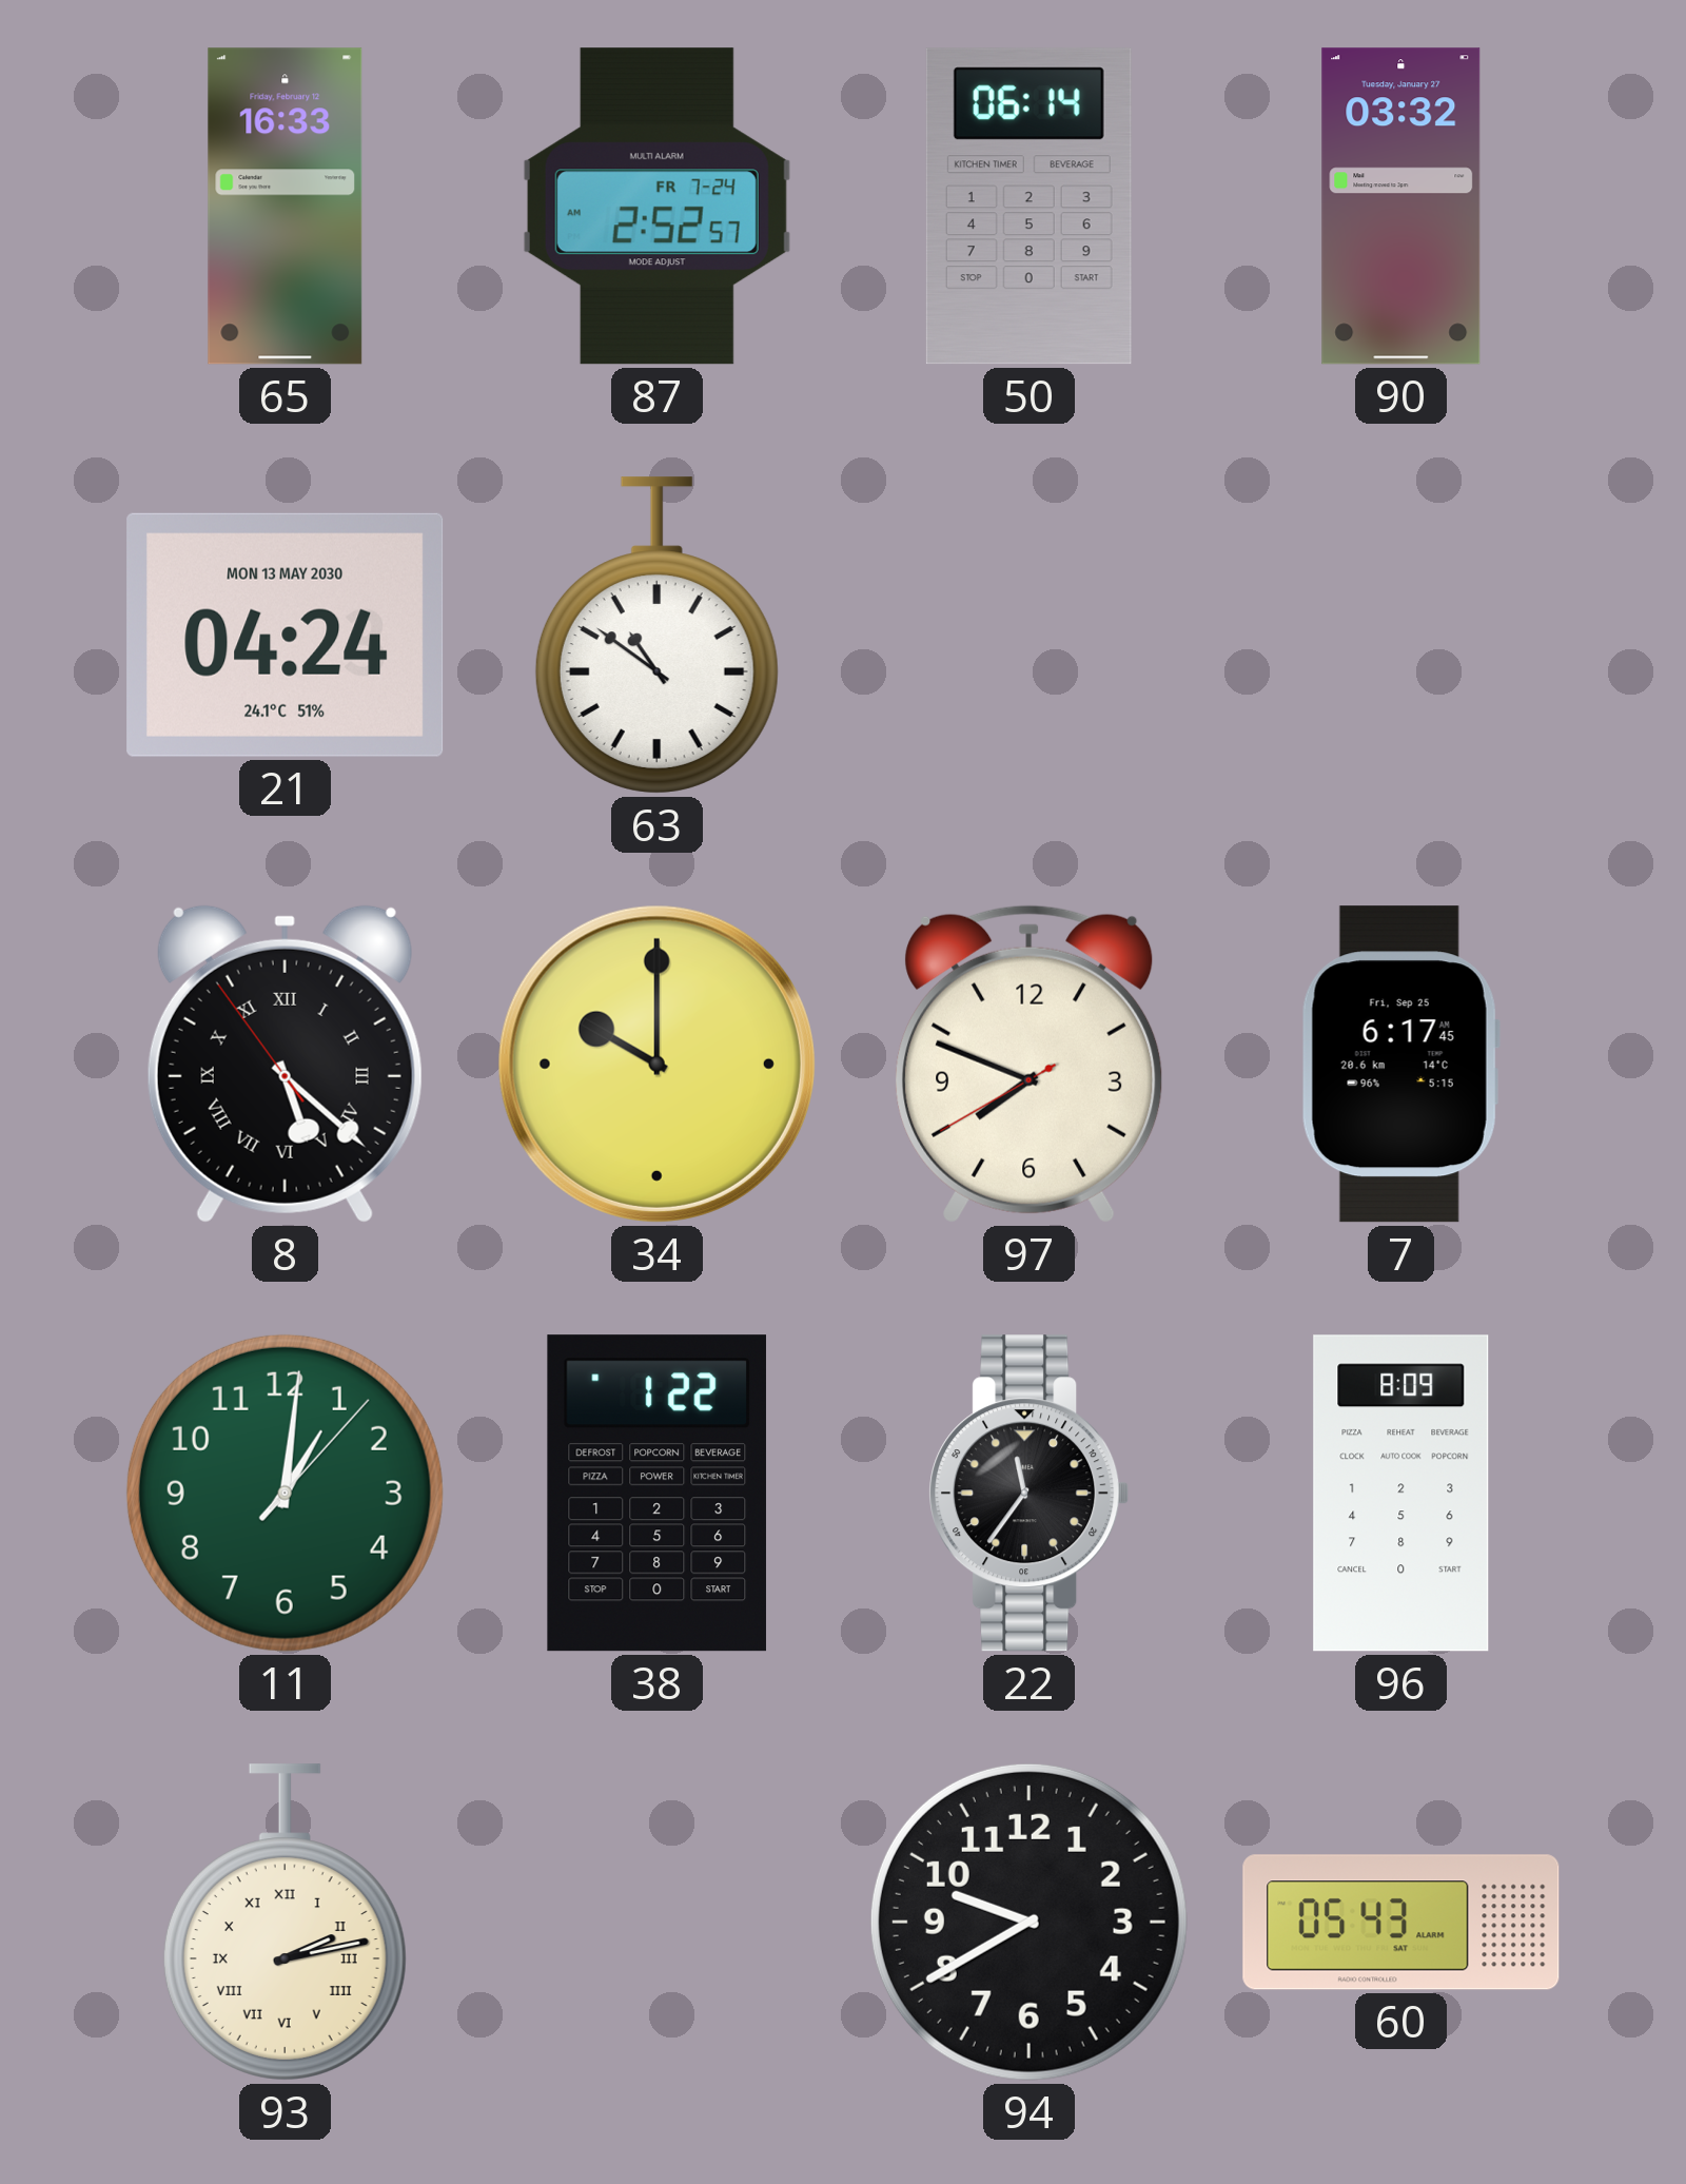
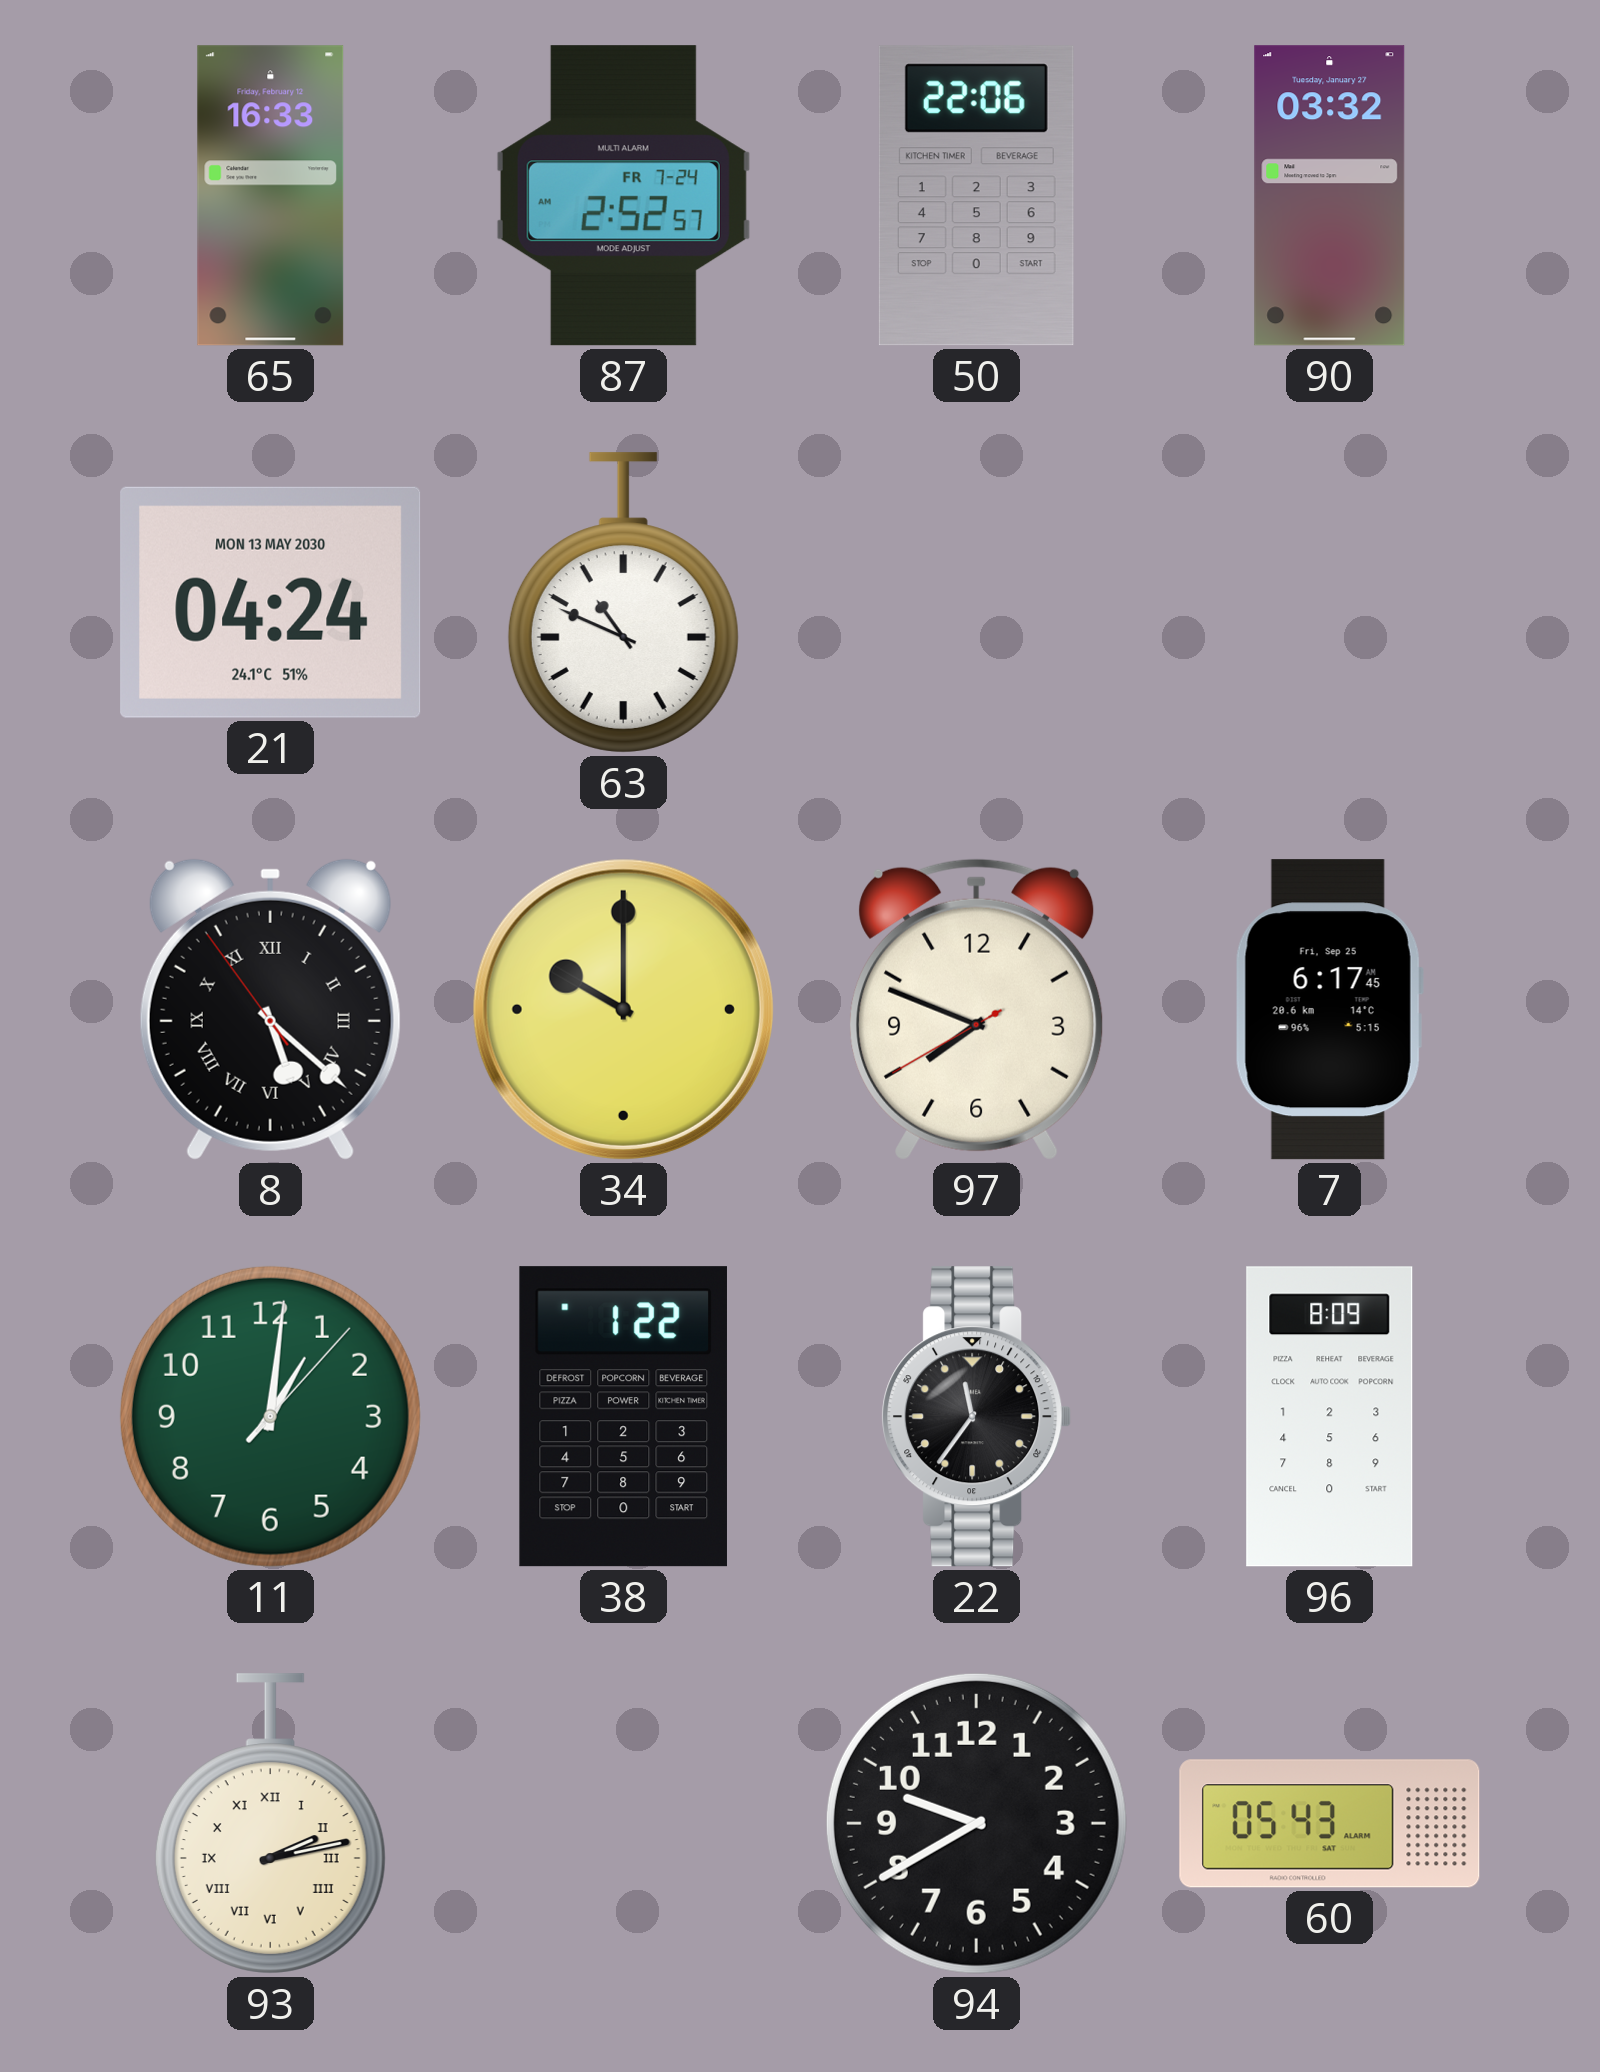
50: 06:14 -> 22:06 (976, 196)
63: 10:51 -> 10:49 (623, 603)
